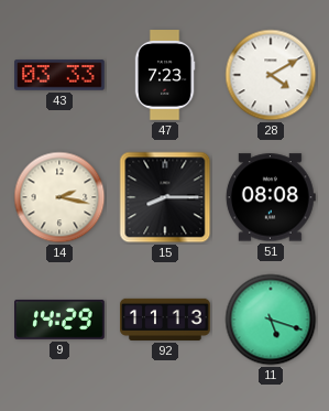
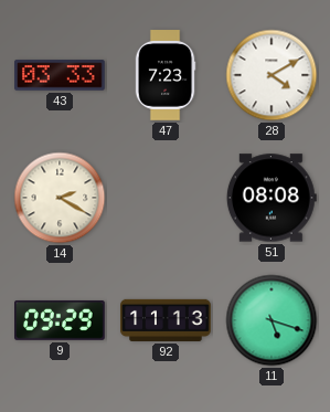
14: 2:17 -> 2:20 (60, 198)
15: 8:15 -> none (165, 197)
9: 14:29 -> 09:29 (61, 320)
